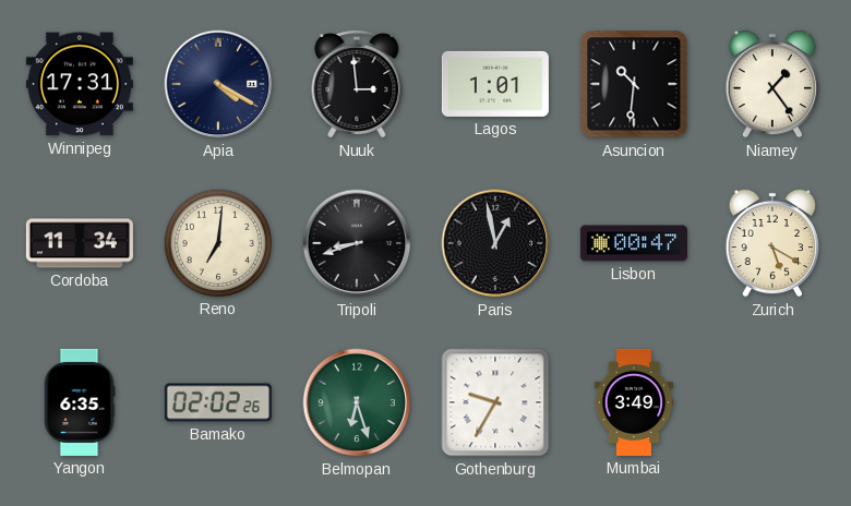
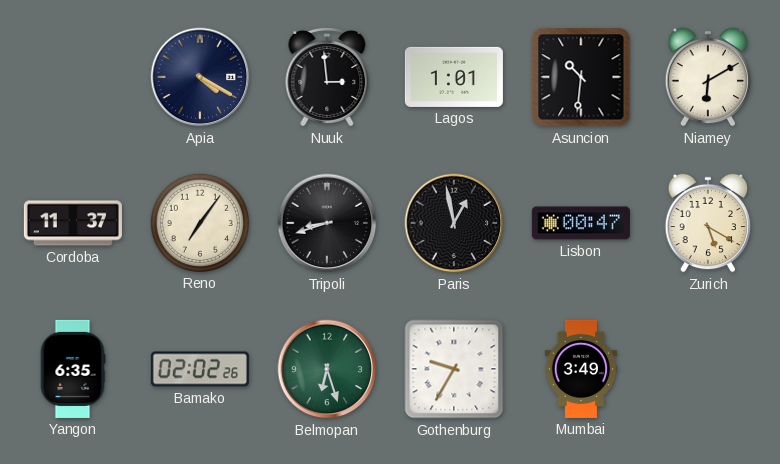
Winnipeg: 17:31 -> none (80, 84)
Niamey: 1:24 -> 6:10 (708, 77)
Cordoba: 11:34 -> 11:37 (73, 223)
Reno: 7:01 -> 7:06 (200, 223)
